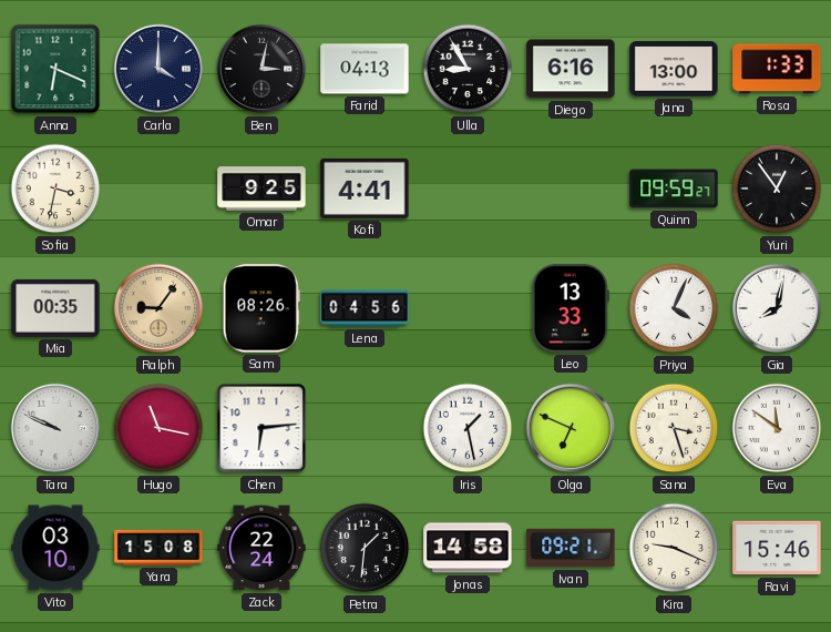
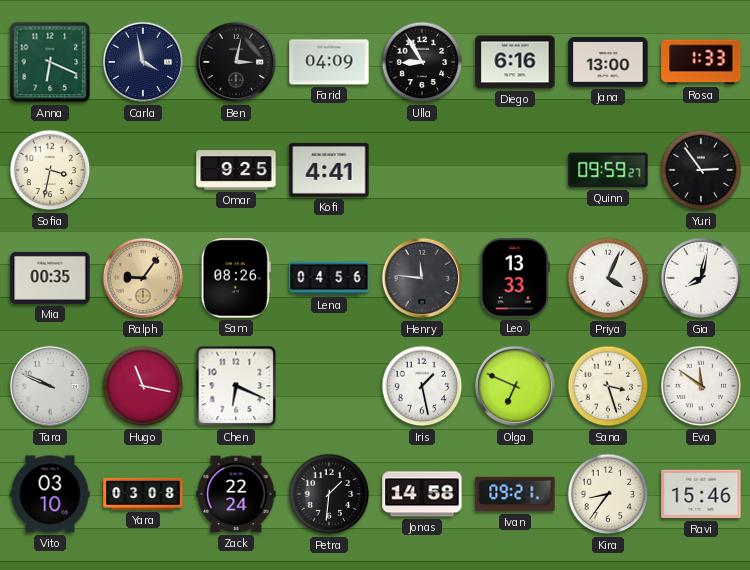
Carla: 4:00 -> 3:58 (143, 62)
Farid: 04:13 -> 04:09 (329, 62)
Yuri: 12:54 -> 2:54 (701, 170)
Henry: none -> 11:46 (422, 278)
Chen: 6:14 -> 6:19 (236, 386)
Yara: 15:08 -> 03:08 (143, 494)
Kira: 9:19 -> 8:36 (608, 494)
